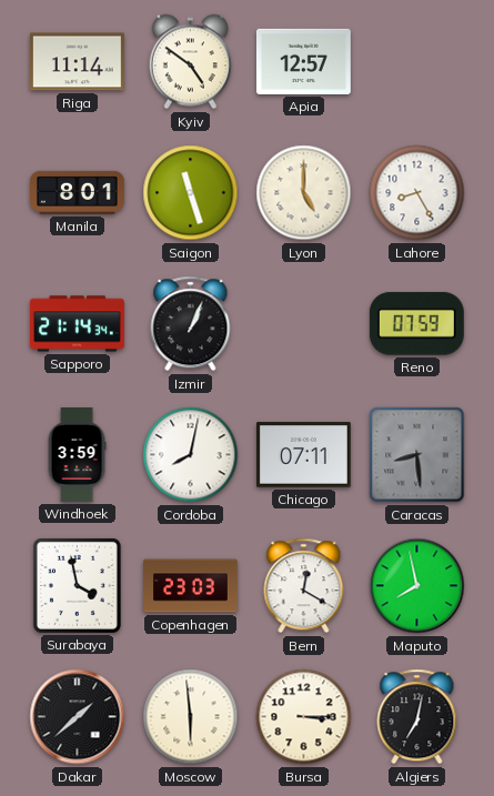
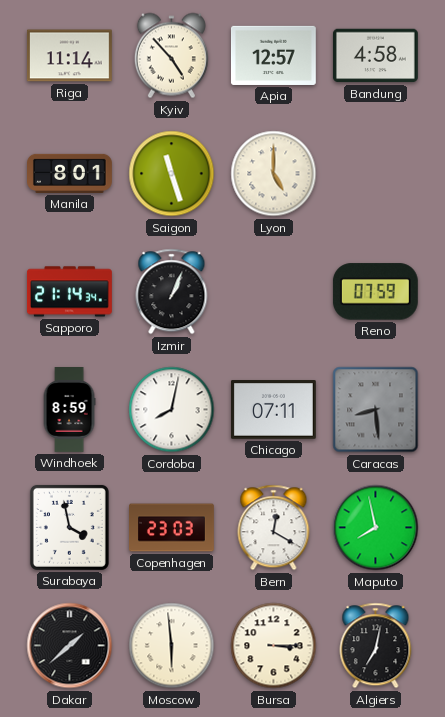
Kyiv: 4:51 -> 4:53 (171, 56)
Bandung: none -> 4:58 (375, 56)
Lahore: 8:25 -> none (417, 193)
Windhoek: 3:59 -> 8:59 (69, 410)
